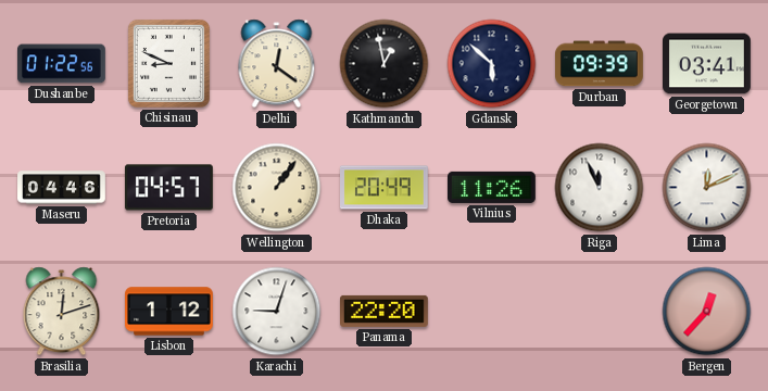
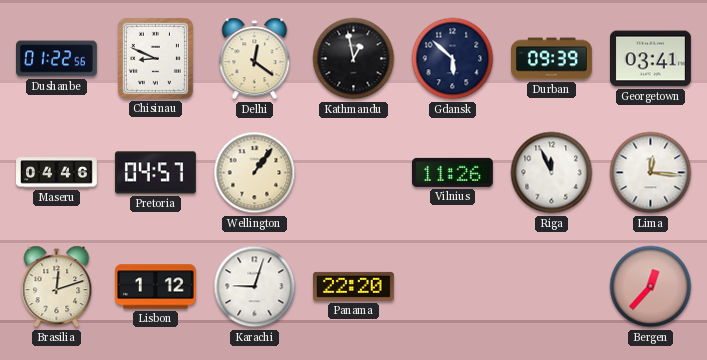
Dhaka: 20:49 -> none (385, 188)
Lima: 12:11 -> 12:16 (651, 173)
